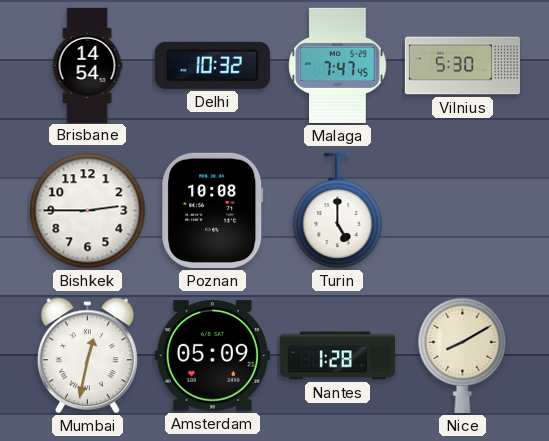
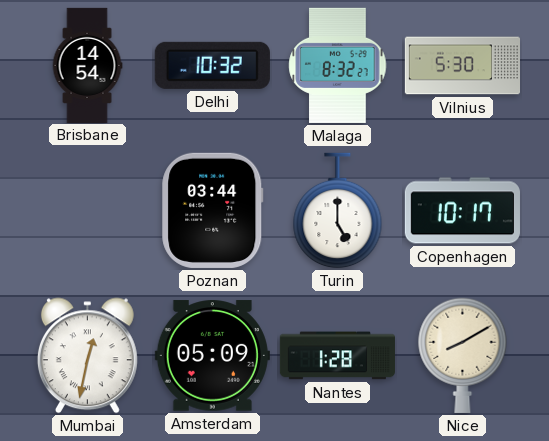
Malaga: 7:47 -> 8:32 (338, 65)
Bishkek: 2:45 -> none (88, 211)
Poznan: 10:08 -> 03:44 (213, 210)
Copenhagen: none -> 10:17 (462, 211)
